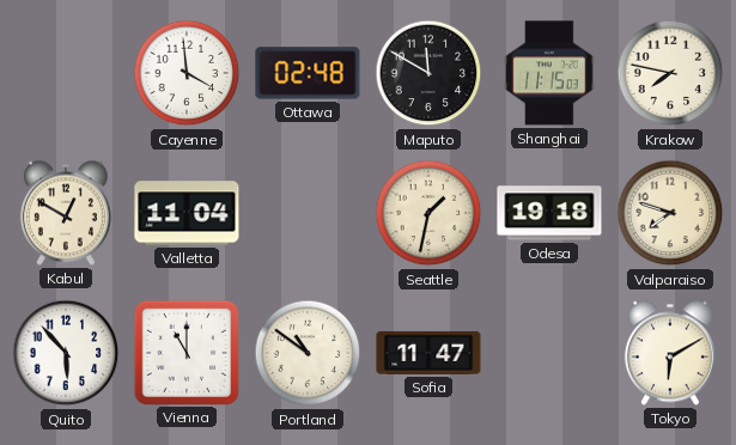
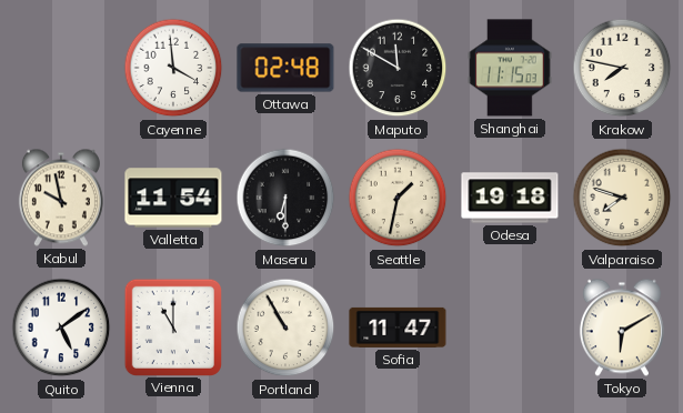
Kabul: 12:50 -> 9:58 (61, 198)
Valletta: 11:04 -> 11:54 (173, 198)
Maseru: none -> 6:30 (285, 198)
Quito: 5:53 -> 5:09 (61, 328)
Portland: 10:51 -> 10:55 (285, 328)
